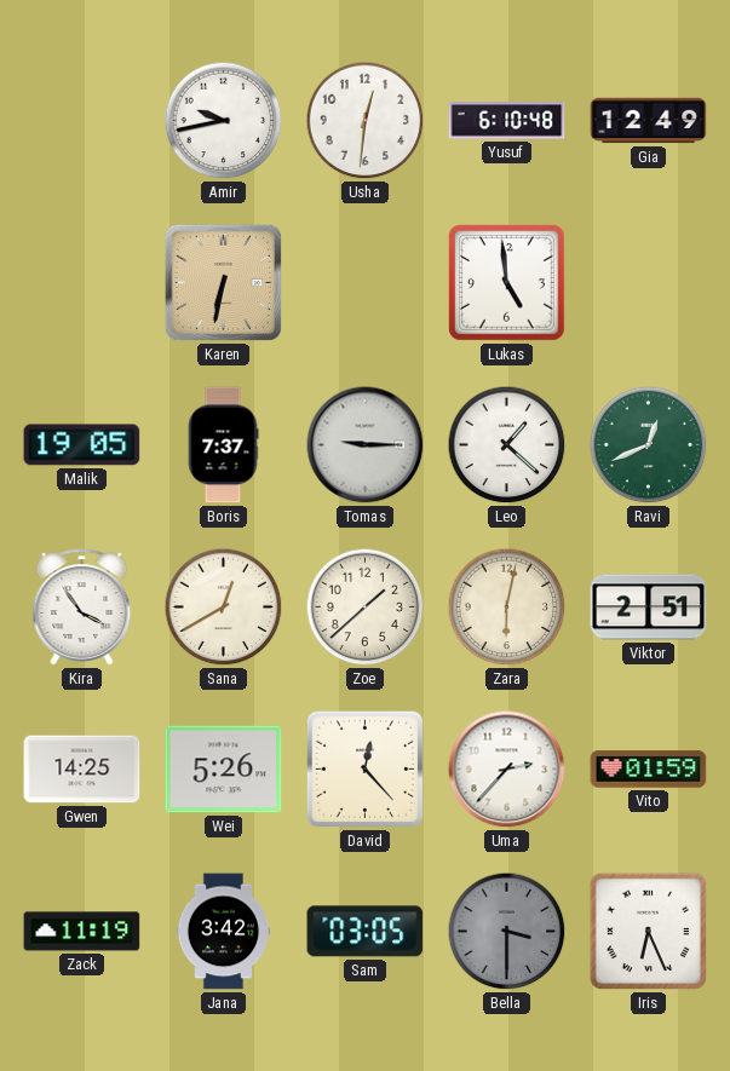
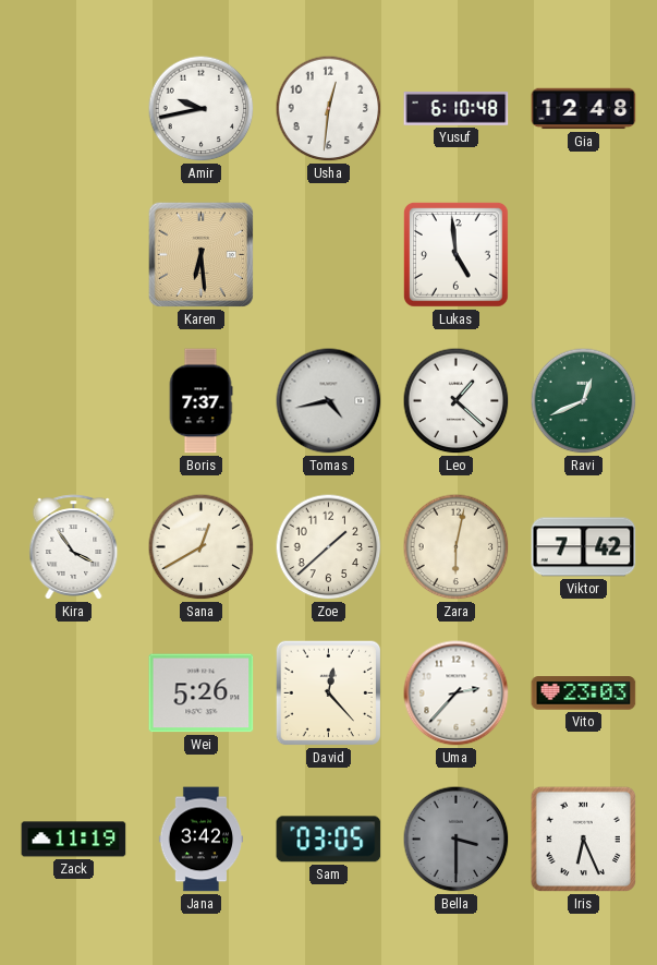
Gia: 12:49 -> 12:48 (584, 109)
Karen: 6:32 -> 6:29 (202, 255)
Malik: 19:05 -> none (82, 445)
Tomas: 9:15 -> 4:43 (329, 401)
Viktor: 2:51 -> 7:42 (584, 547)
Gwen: 14:25 -> none (82, 770)
Vito: 01:59 -> 23:03 (584, 693)
